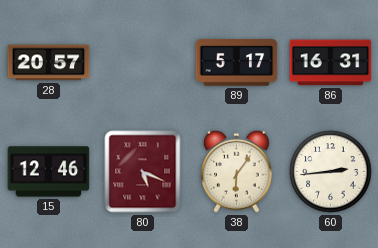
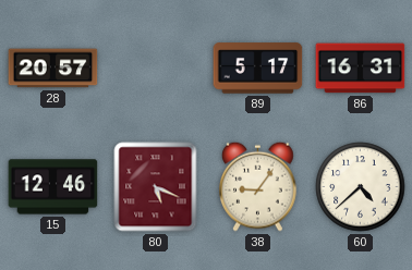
38: 6:06 -> 9:06 (258, 186)
60: 2:44 -> 4:38 (361, 187)
